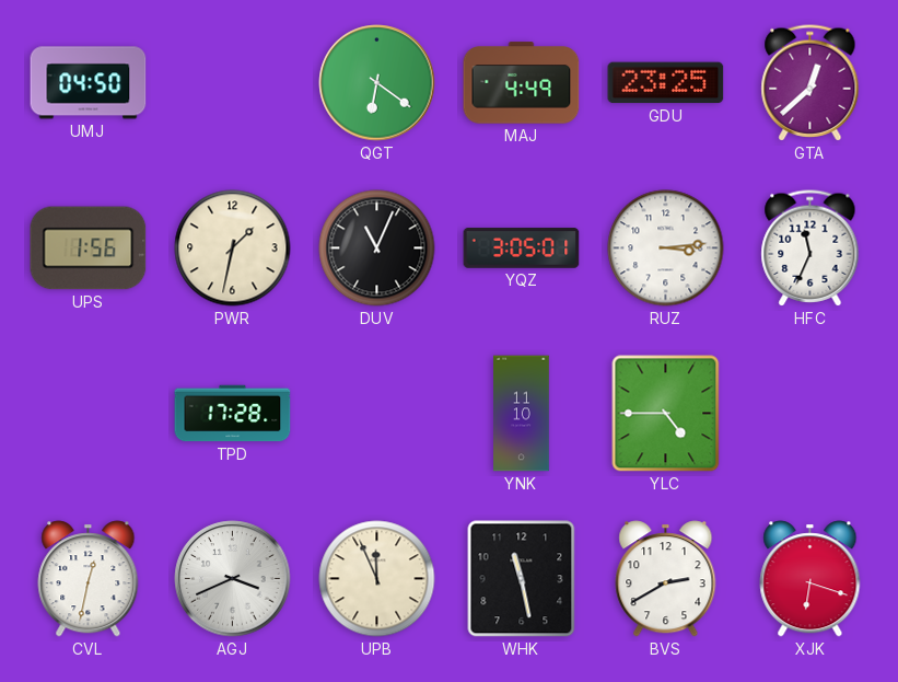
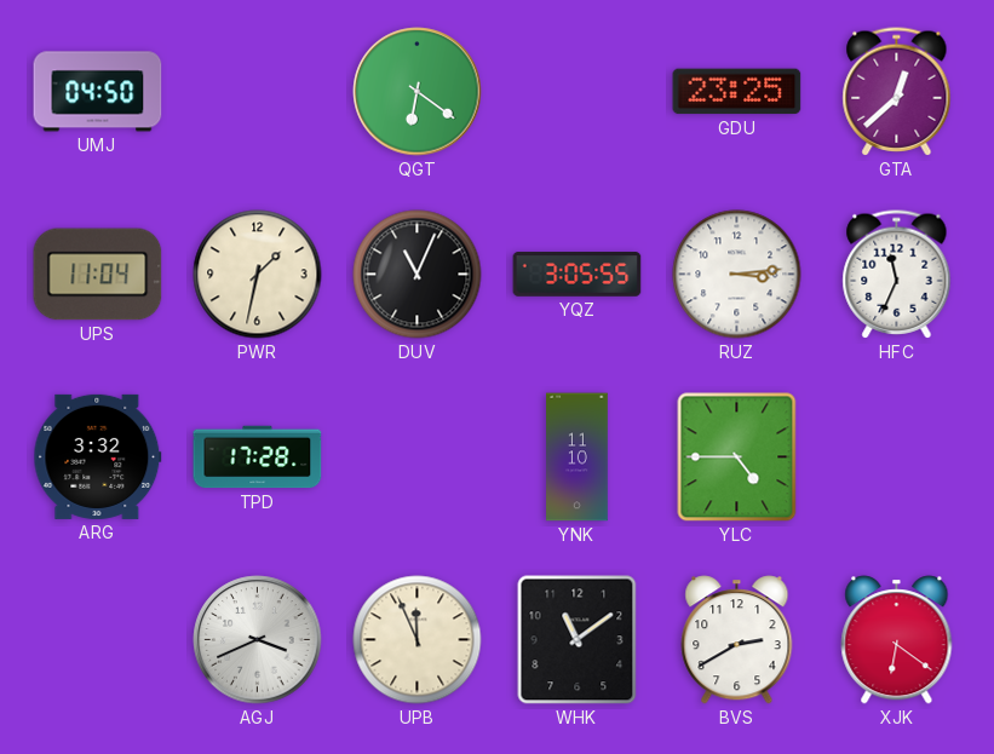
MAJ: 4:49 -> none (522, 83)
UPS: 1:56 -> 11:04 (98, 275)
YQZ: 3:05:01 -> 3:05:55 (578, 275)
ARG: none -> 3:32 (98, 456)
CVL: 12:32 -> none (89, 579)
WHK: 11:28 -> 11:09 (578, 640)
XJK: 6:18 -> 6:21 (897, 640)
